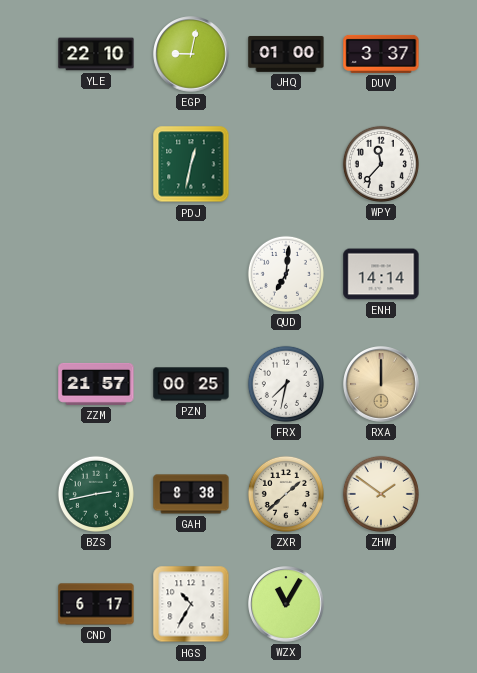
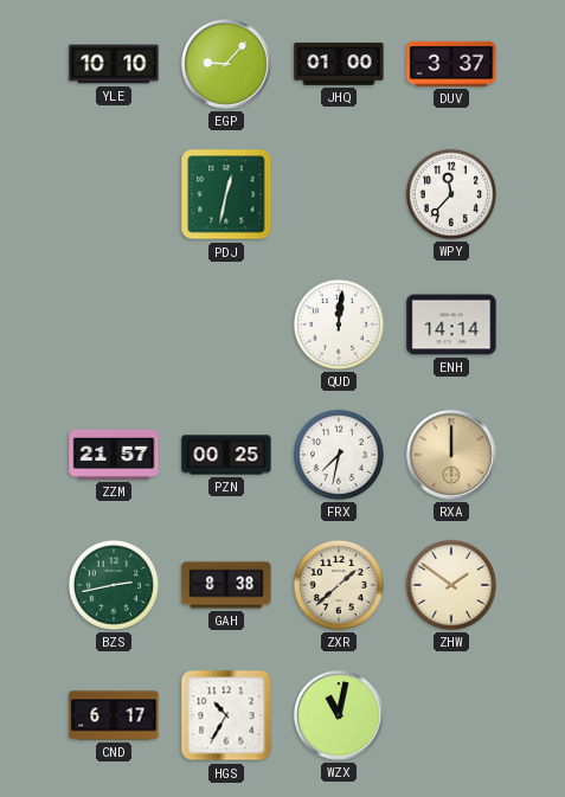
YLE: 22:10 -> 10:10 (114, 64)
EGP: 9:02 -> 9:07 (226, 64)
QUD: 7:01 -> 12:01 (339, 324)
WZX: 11:05 -> 11:02 (339, 715)
